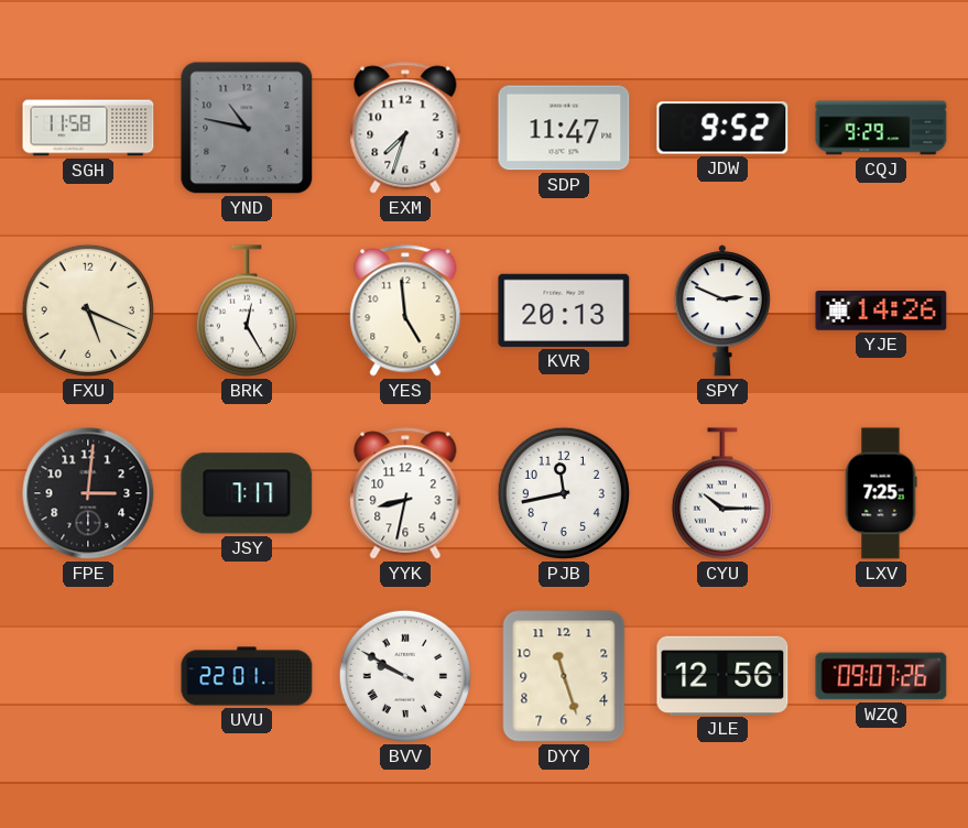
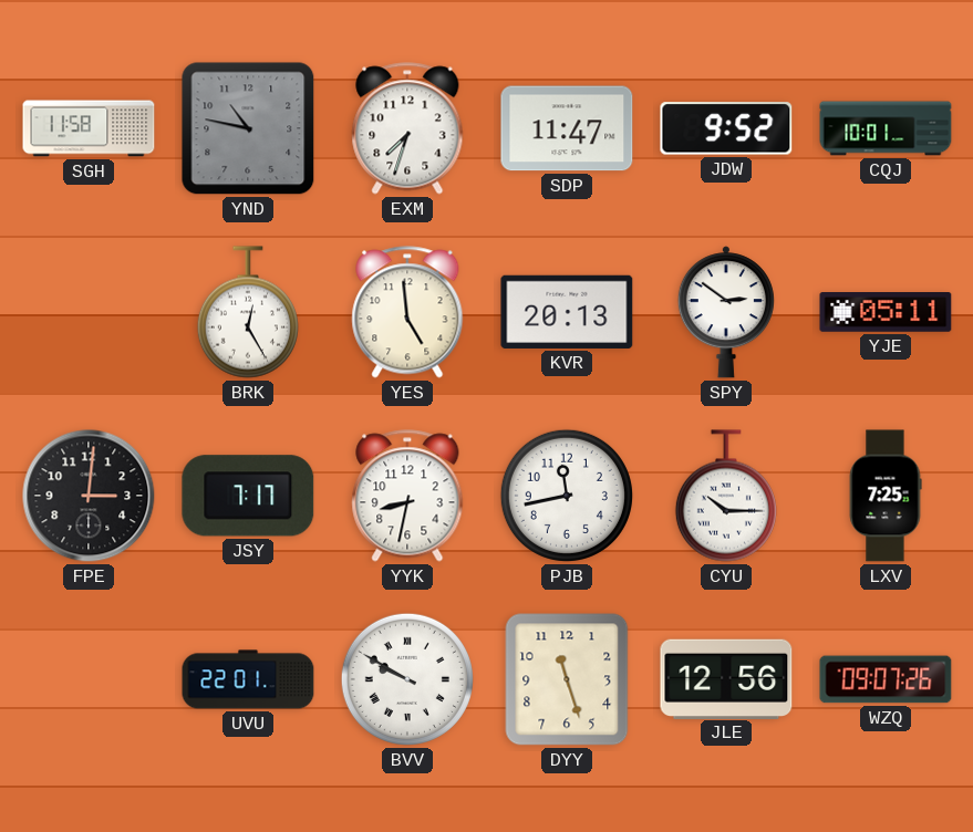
CQJ: 9:29 -> 10:01 (886, 128)
FXU: 5:19 -> none (88, 310)
SPY: 2:49 -> 2:51 (726, 312)
YJE: 14:26 -> 05:11 (886, 313)
